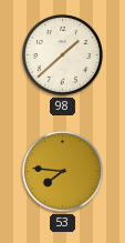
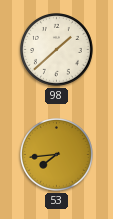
53: 7:46 -> 7:44 (57, 155)
